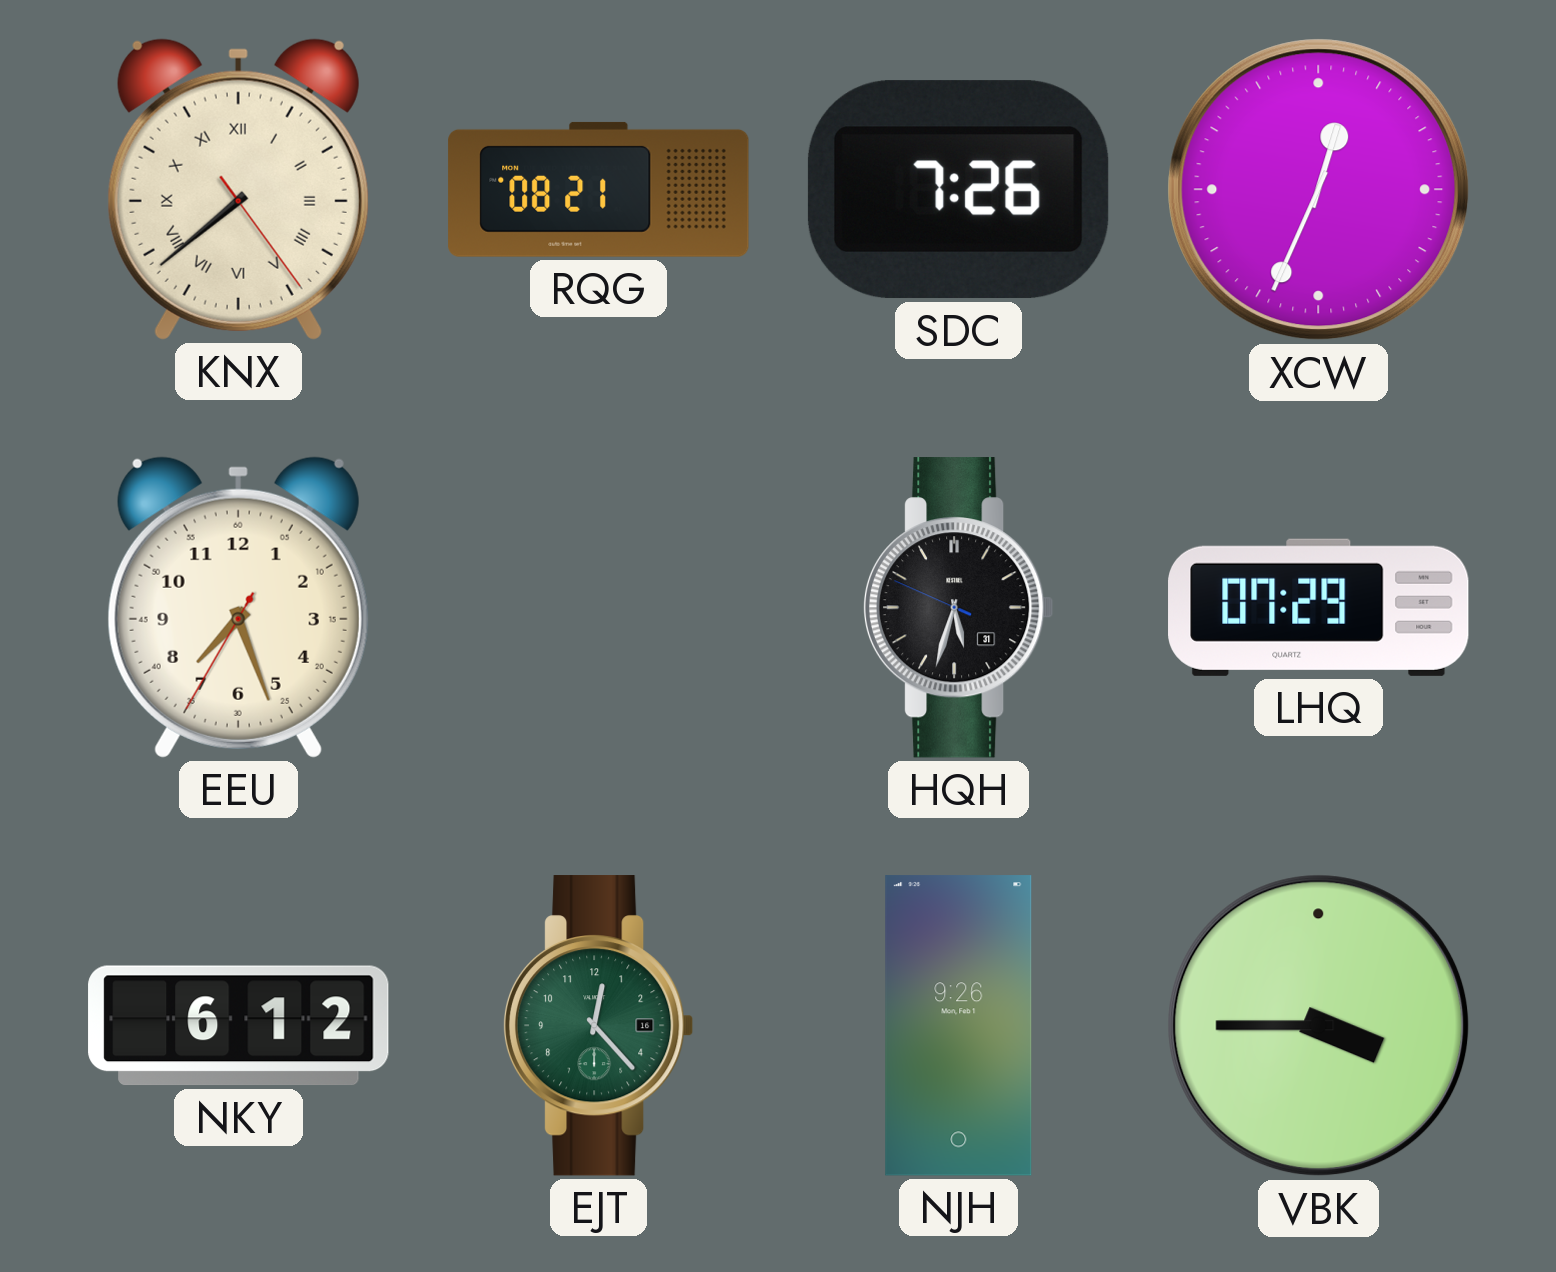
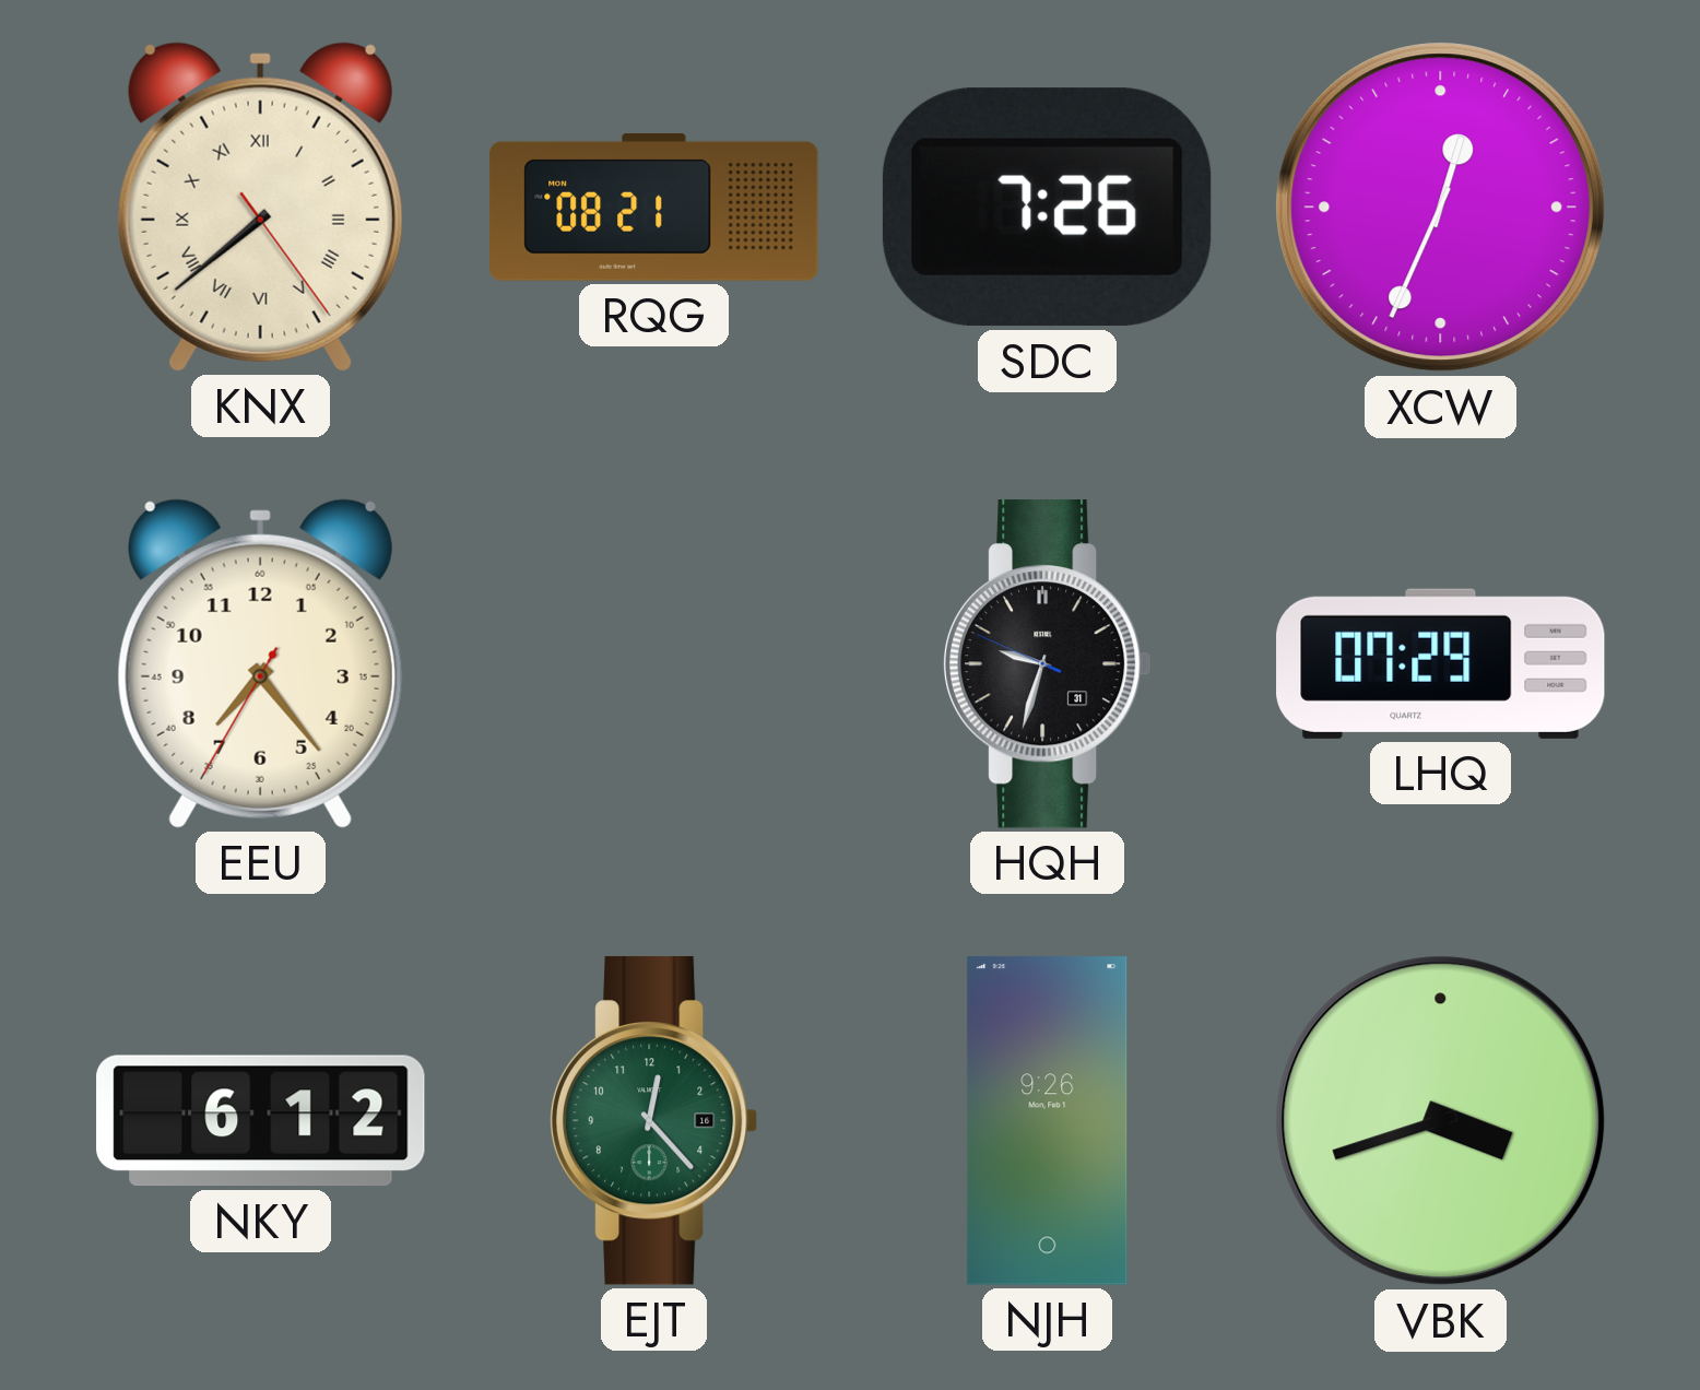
EEU: 7:26 -> 7:23 (260, 663)
HQH: 5:32 -> 9:32 (1047, 664)
VBK: 3:45 -> 3:42 (1441, 1121)
